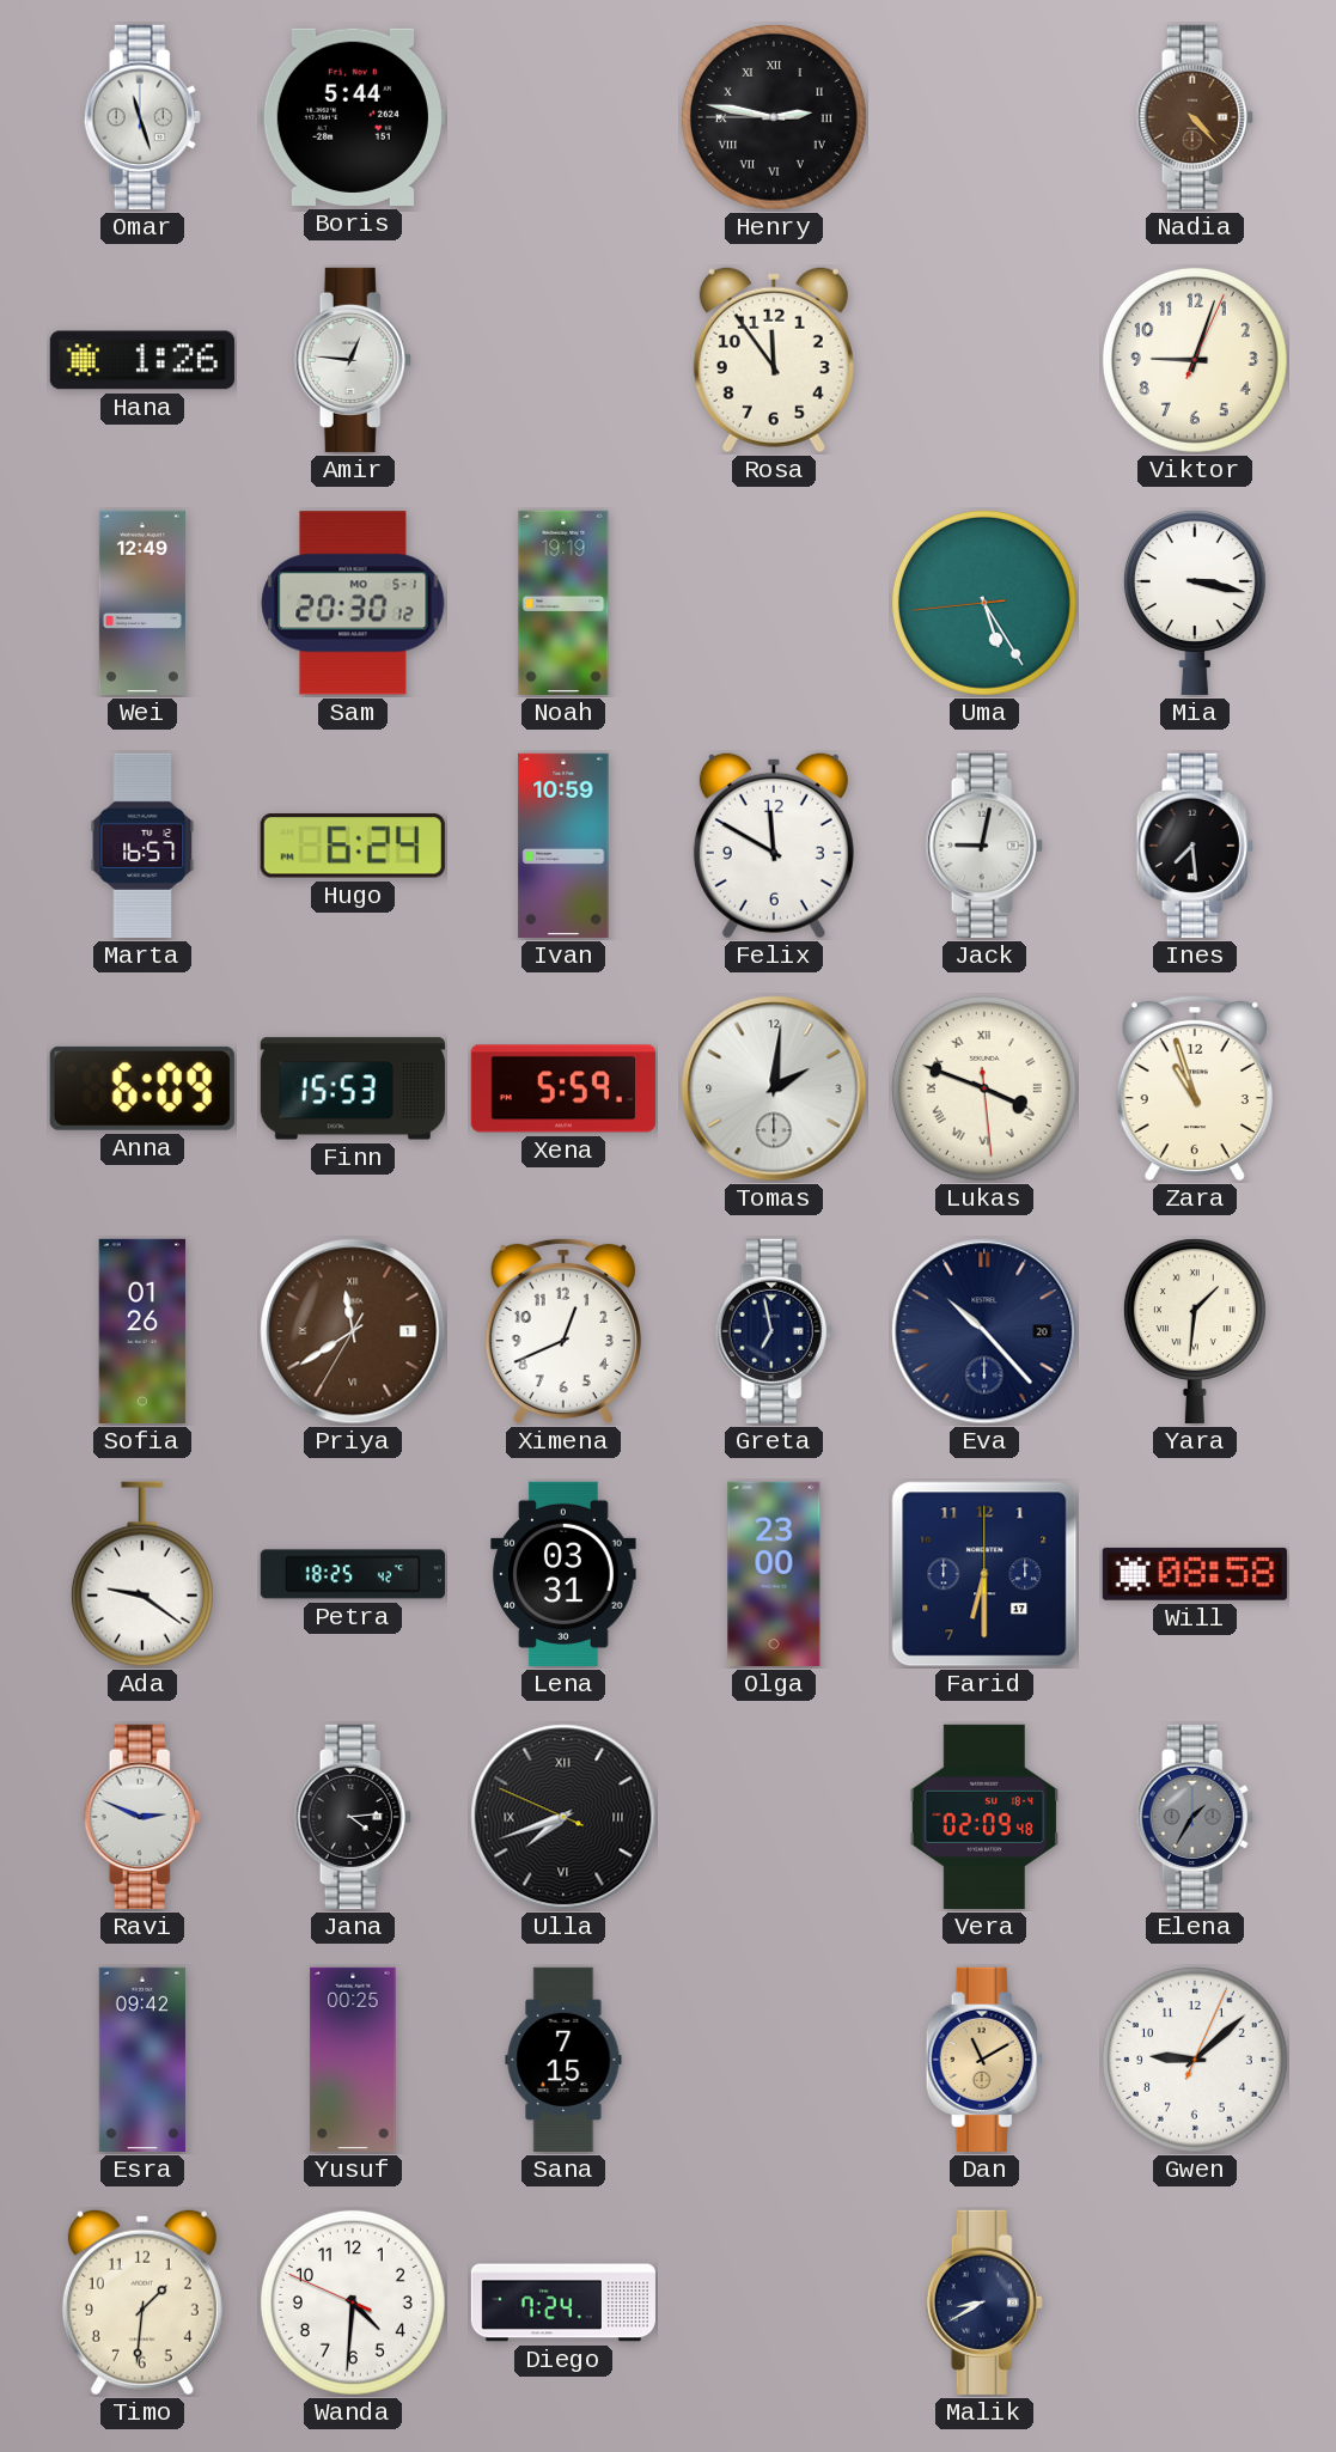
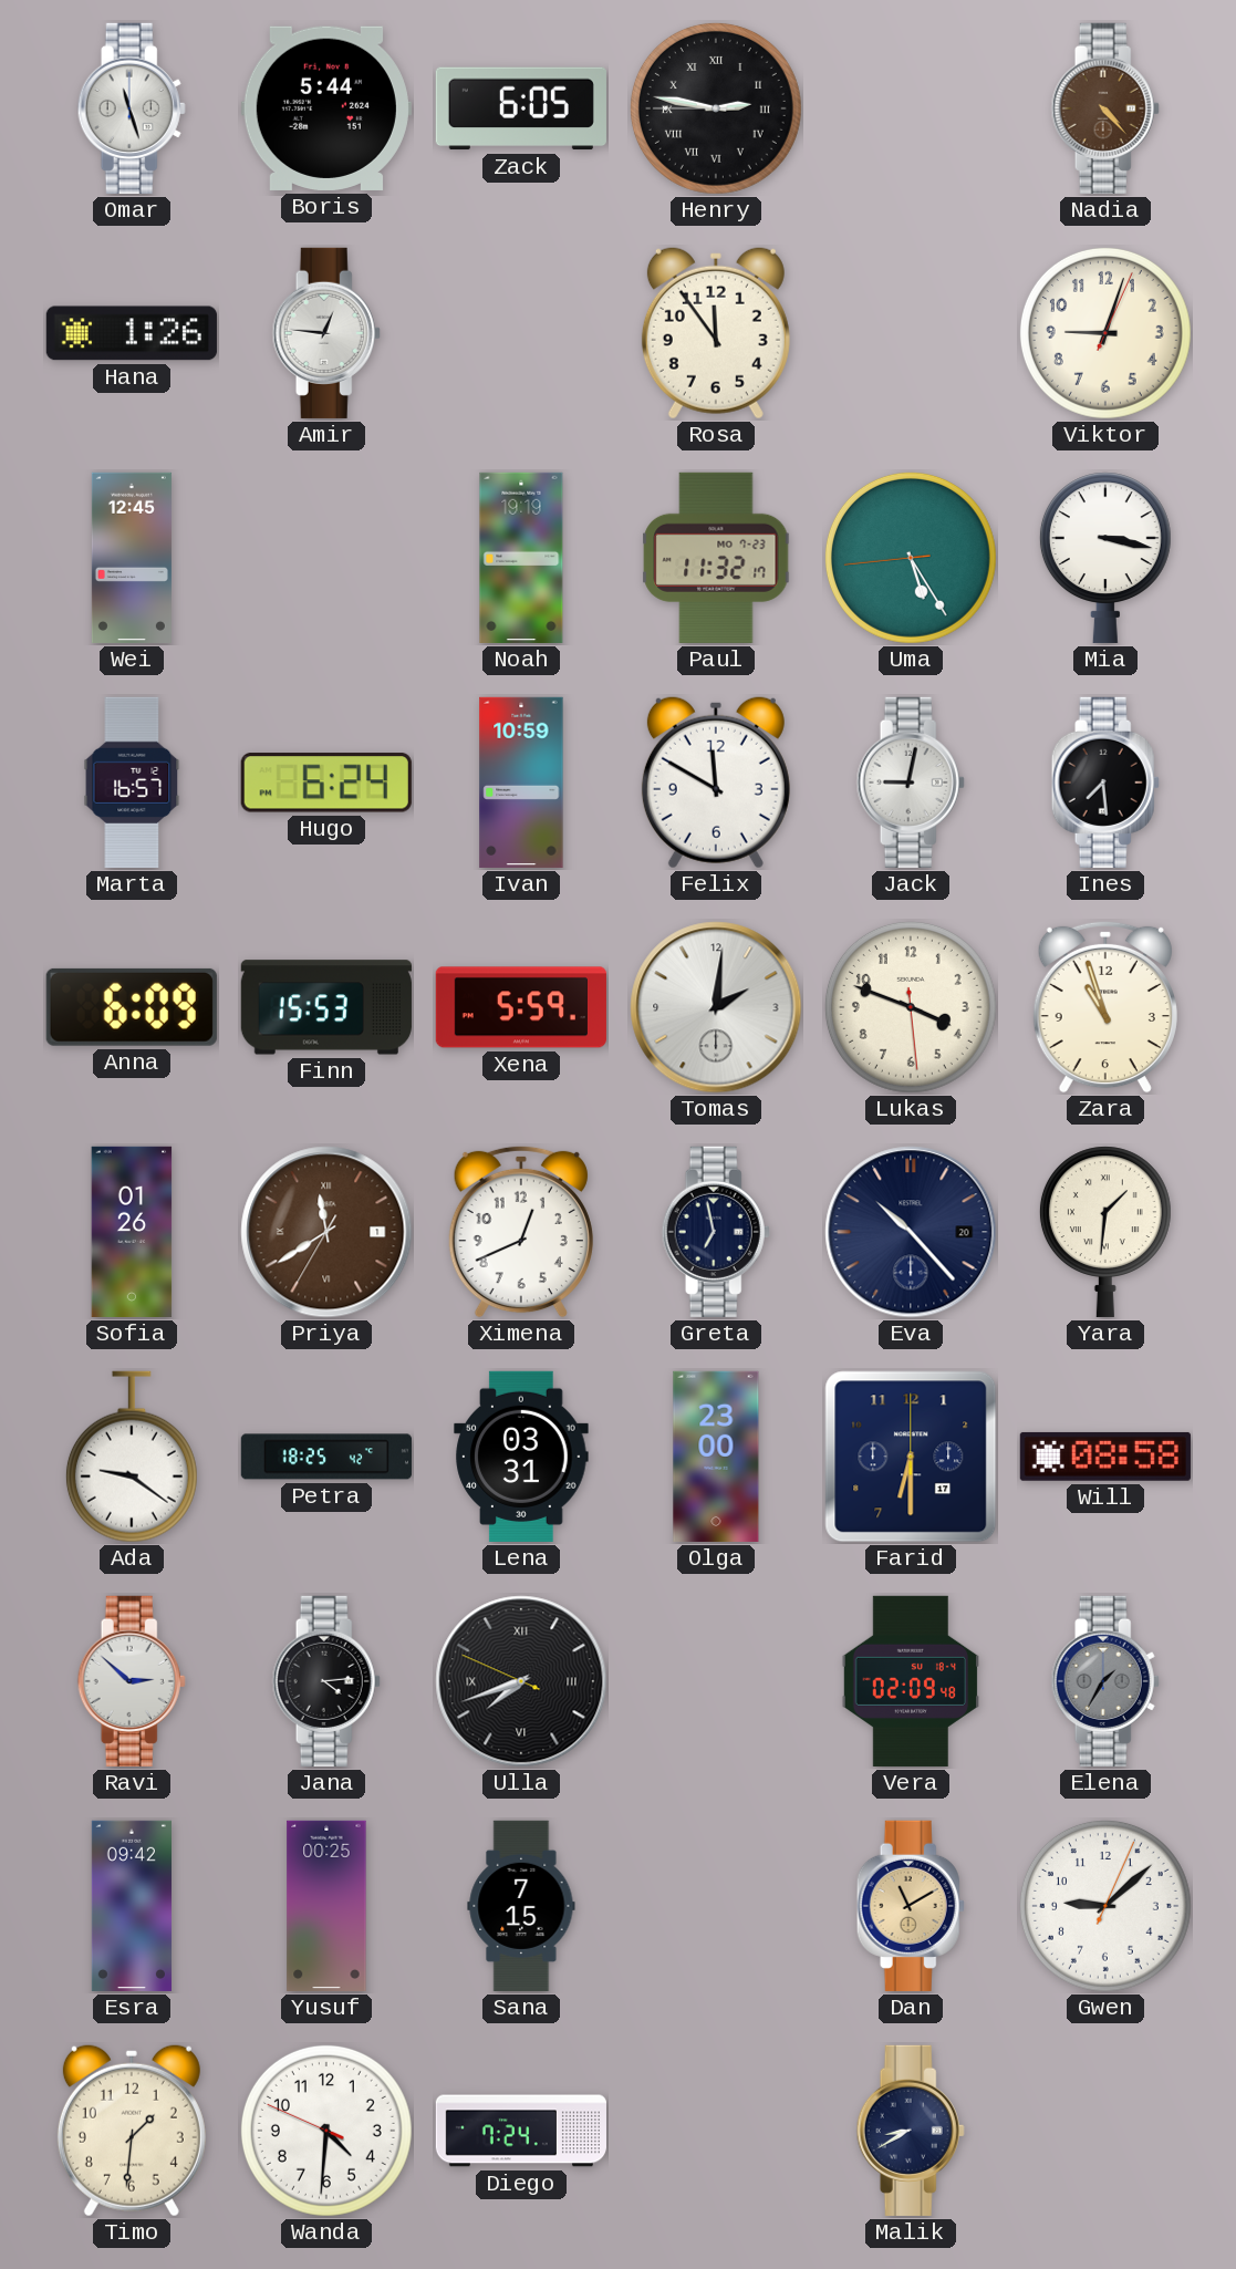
Zack: none -> 6:05 (521, 108)
Wei: 12:49 -> 12:45 (132, 558)
Sam: 20:30 -> none (353, 603)
Paul: none -> 11:32 (716, 558)
Lukas numerals: Roman -> Arabic (911, 1007)
Ravi: 2:49 -> 2:52 (132, 1681)
